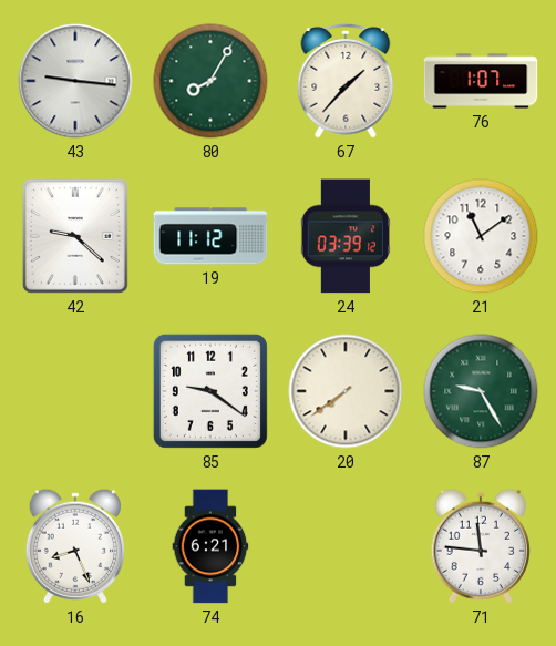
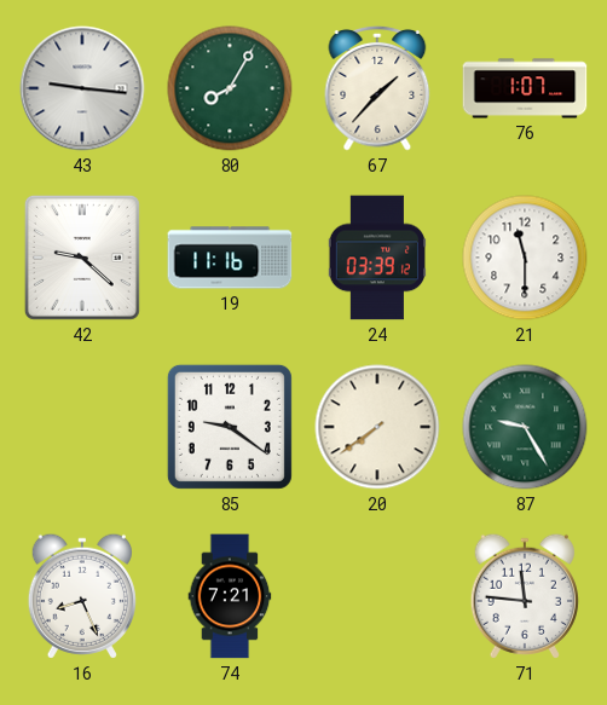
19: 11:12 -> 11:16 (230, 258)
21: 11:09 -> 11:30 (525, 258)
74: 6:21 -> 7:21 (230, 596)
